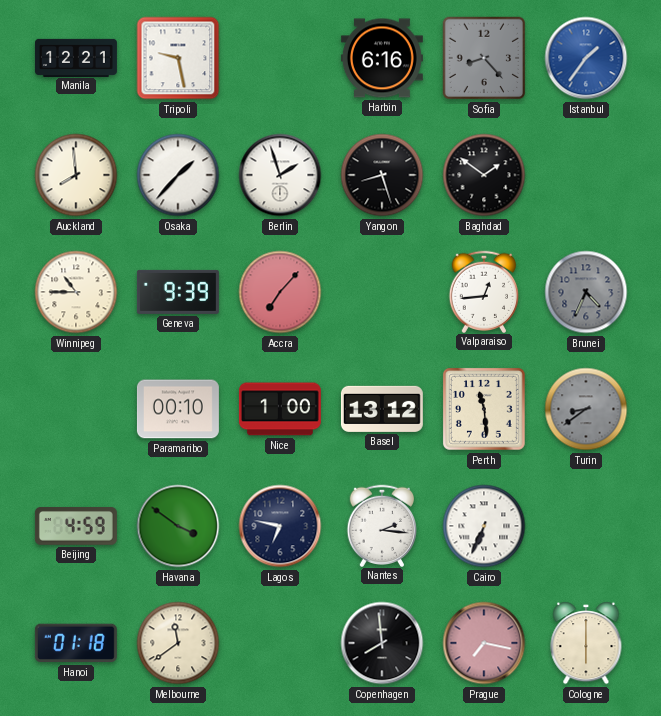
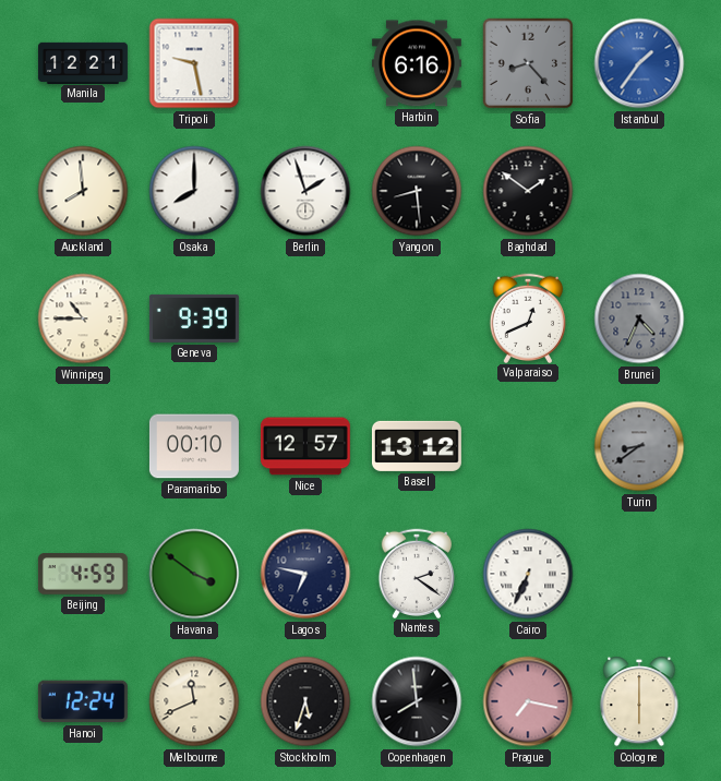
Osaka: 1:37 -> 8:00 (194, 191)
Yangon: 8:27 -> 8:29 (417, 191)
Accra: 7:07 -> none (280, 292)
Valparaiso: 12:44 -> 12:41 (528, 317)
Nice: 1:00 -> 12:57 (305, 446)
Perth: 11:29 -> none (484, 409)
Nantes: 2:16 -> 2:21 (417, 573)
Hanoi: 01:18 -> 12:24 (83, 701)
Melbourne: 11:39 -> 11:41 (194, 701)
Stockholm: none -> 5:33 (305, 701)
